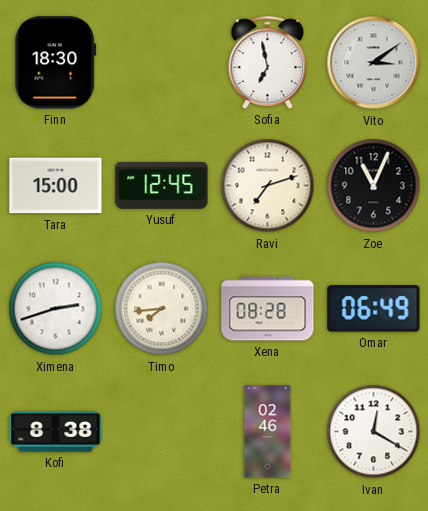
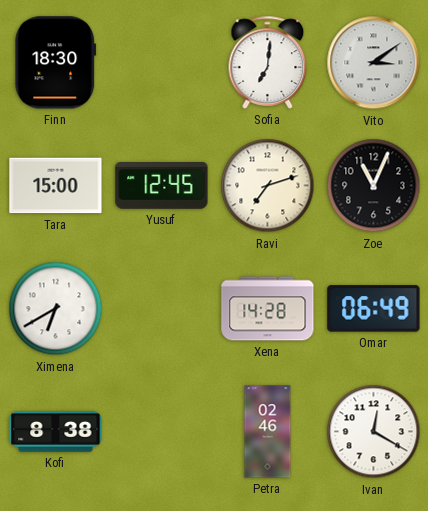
Sofia: 6:58 -> 7:01 (268, 62)
Ximena: 2:42 -> 6:40 (56, 309)
Timo: 7:44 -> none (162, 309)
Xena: 08:28 -> 14:28 (268, 309)
